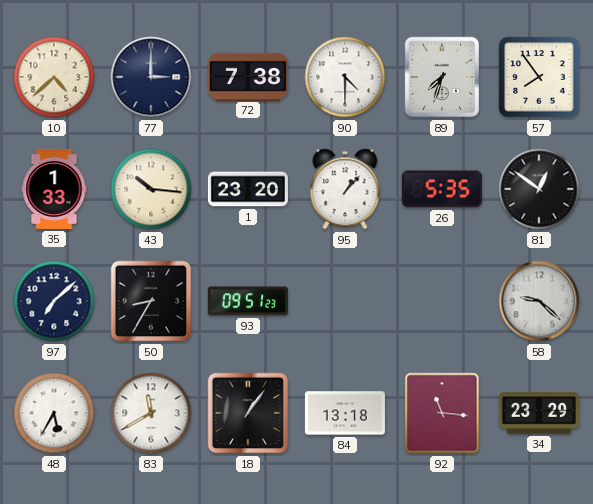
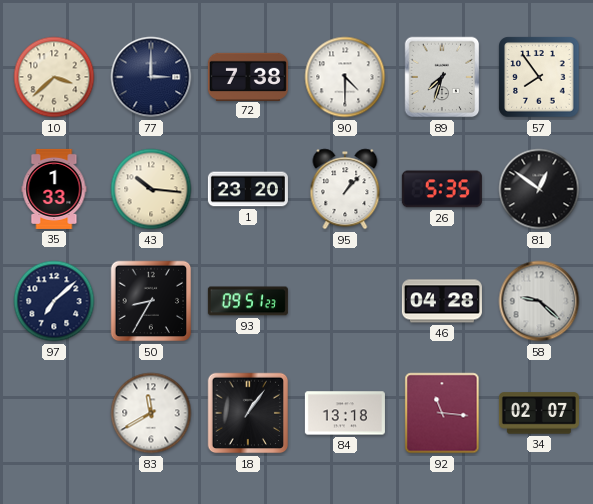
10: 4:38 -> 3:38 (54, 77)
46: none -> 04:28 (442, 301)
48: 5:35 -> none (54, 413)
34: 23:29 -> 02:07 (539, 413)
